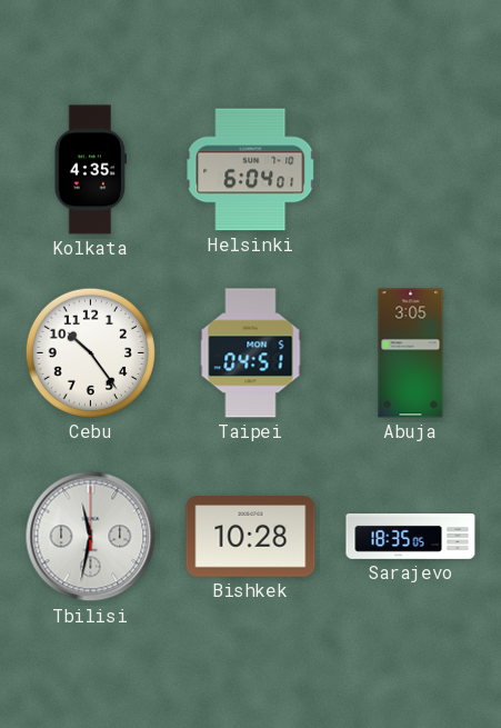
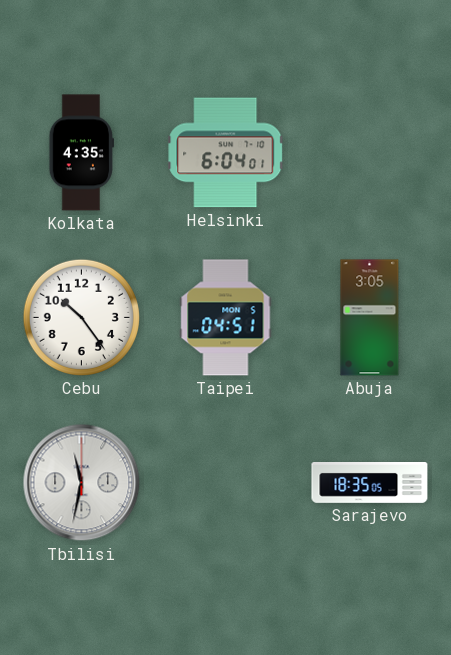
Bishkek: 10:28 -> none (251, 537)
